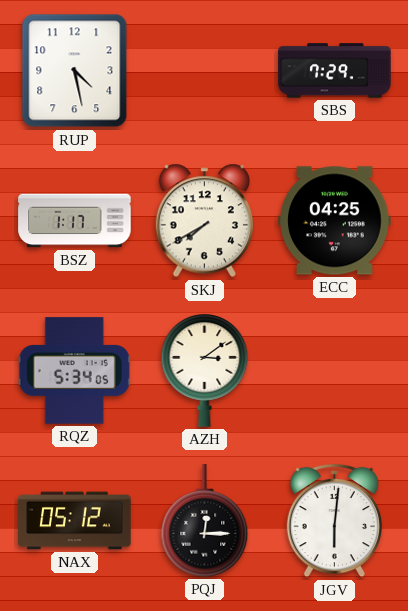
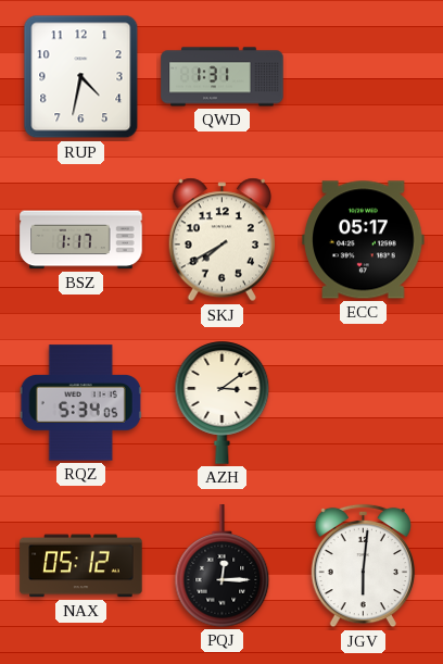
RUP: 4:28 -> 4:32 (81, 77)
QWD: none -> 1:31 (223, 77)
SBS: 7:29 -> none (335, 71)
ECC: 04:25 -> 05:17 (364, 240)
